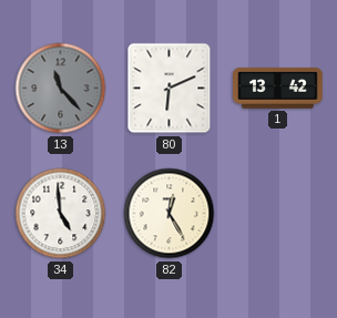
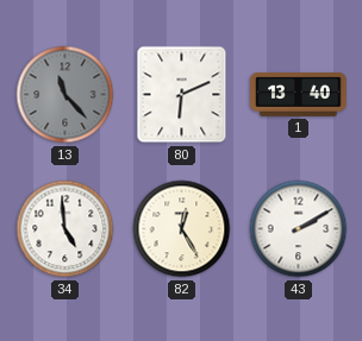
1: 13:42 -> 13:40 (299, 95)
43: none -> 2:10 (299, 229)
